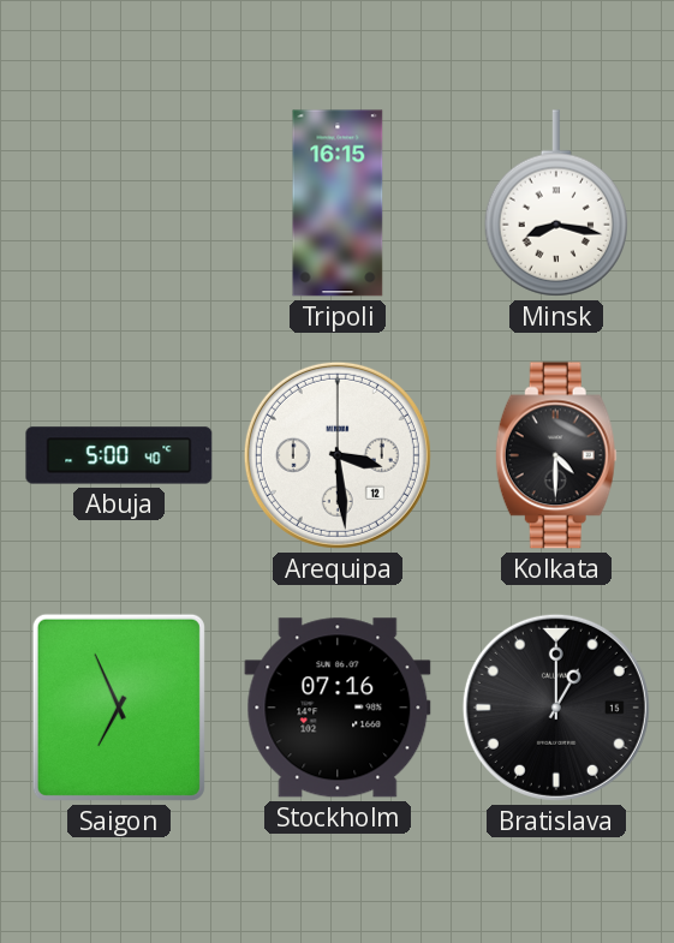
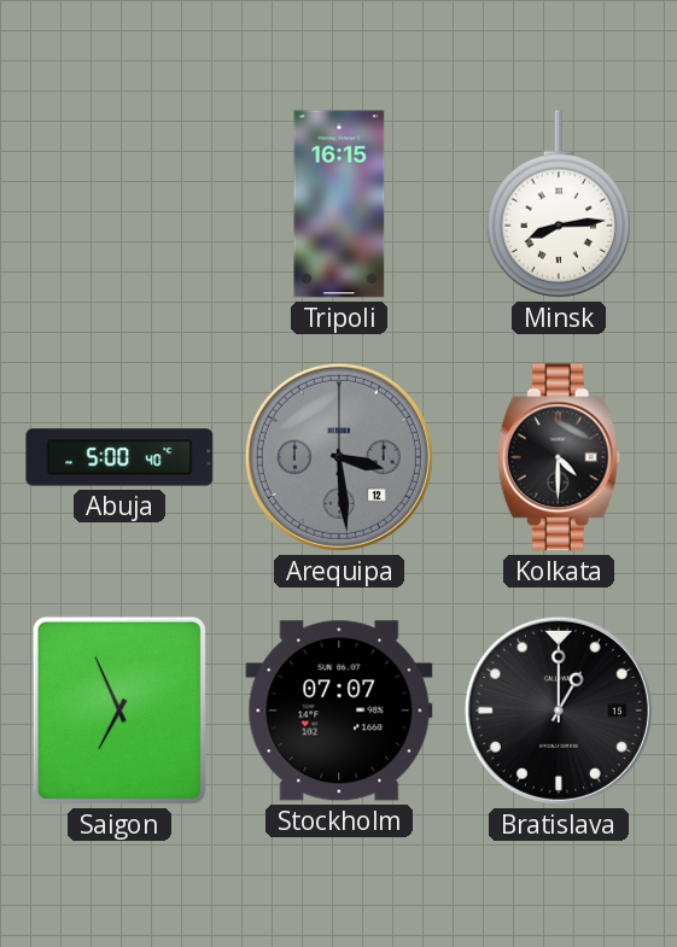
Minsk: 8:17 -> 8:14 (559, 204)
Arequipa dial: white -> grey (339, 457)
Stockholm: 07:16 -> 07:07 (339, 711)
